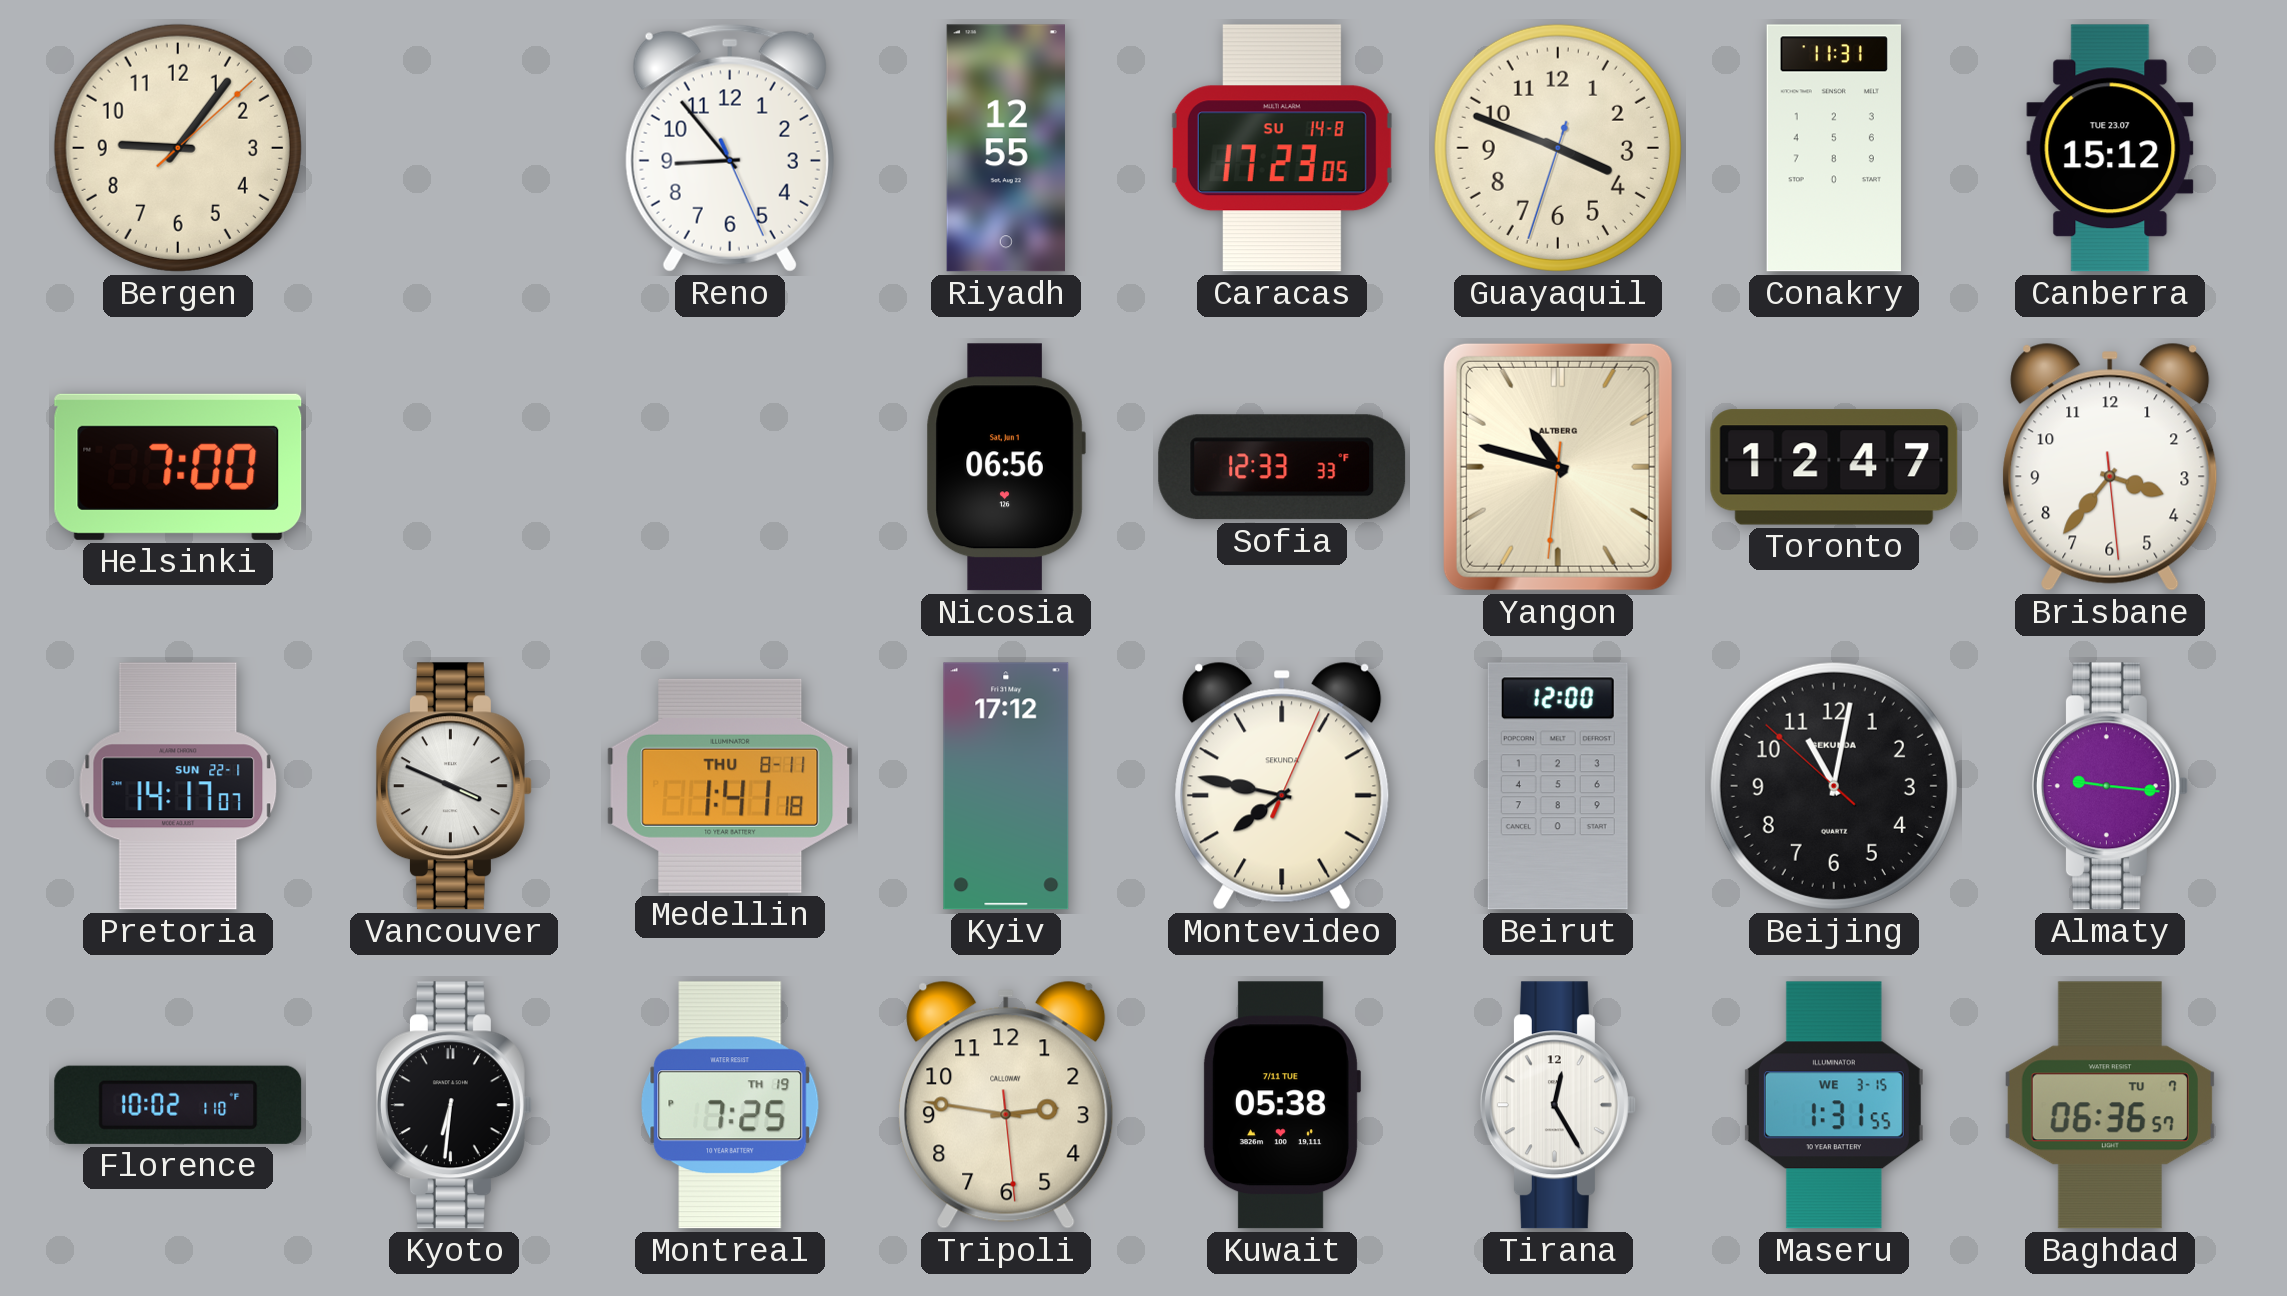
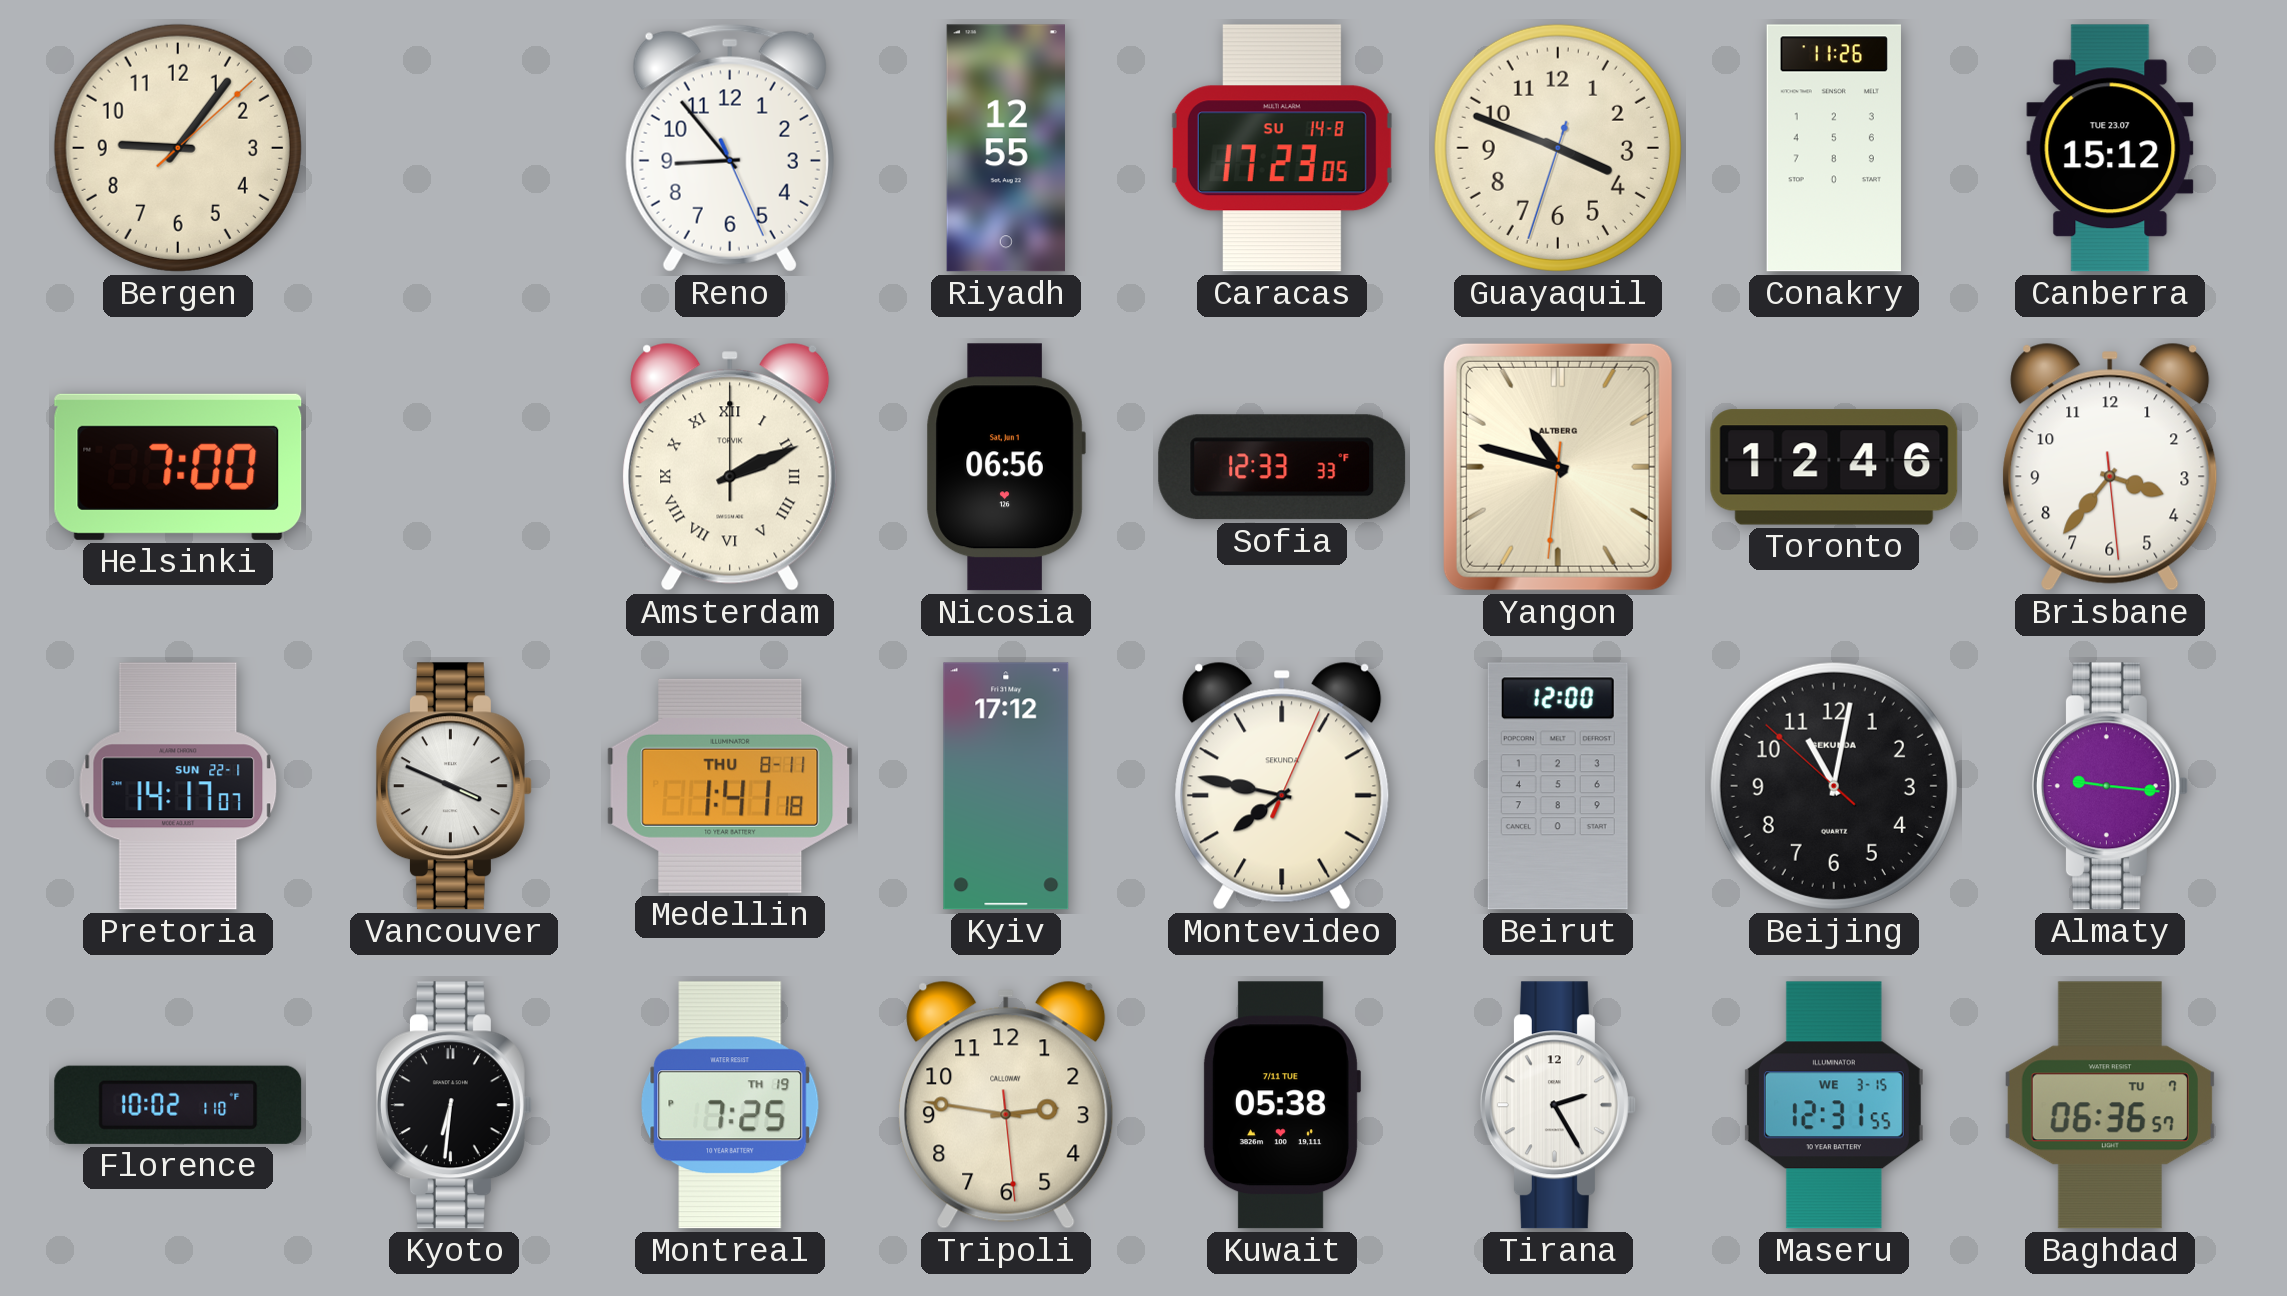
Conakry: 11:31 -> 11:26 (1834, 148)
Amsterdam: none -> 2:11 (730, 467)
Toronto: 12:47 -> 12:46 (1834, 467)
Tirana: 12:25 -> 2:25 (1558, 1105)
Maseru: 1:31 -> 12:31 (1834, 1105)
